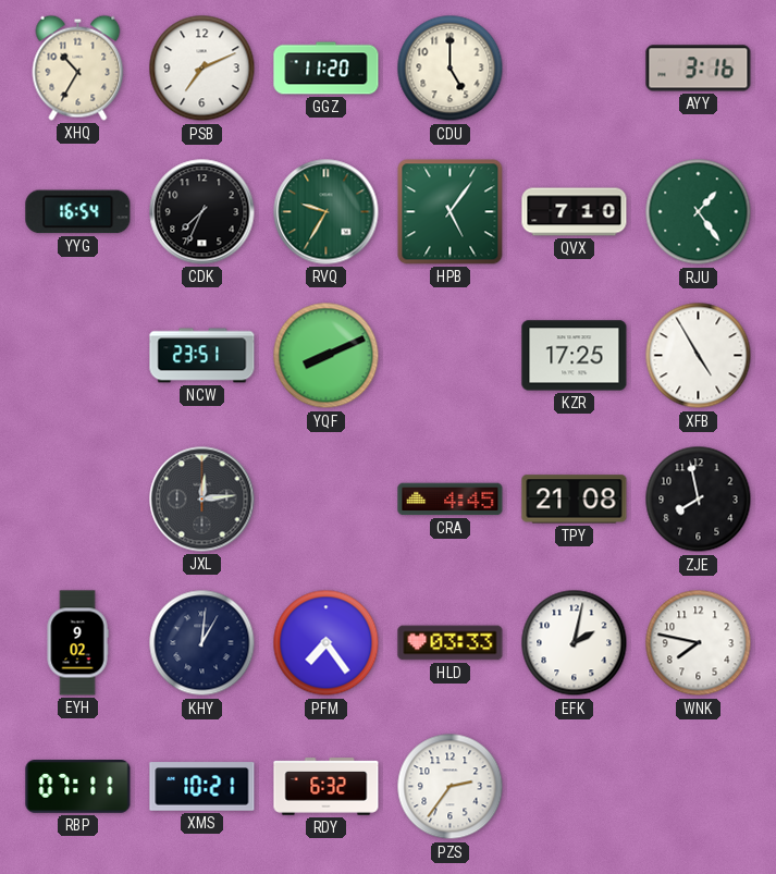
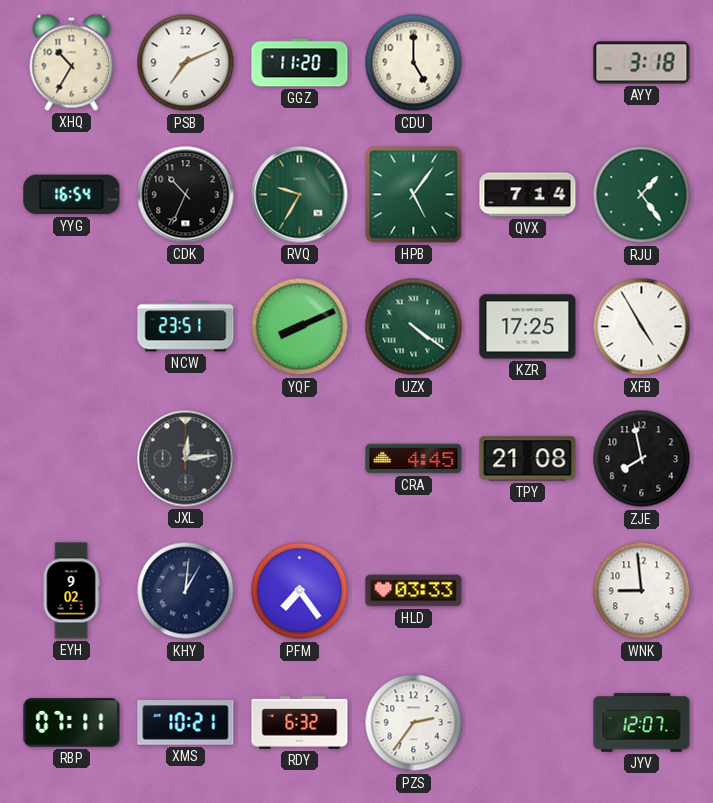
AYY: 3:16 -> 3:18 (642, 63)
CDK: 7:34 -> 10:34 (186, 195)
QVX: 7:10 -> 7:14 (528, 195)
UZX: none -> 4:21 (414, 327)
EFK: 2:02 -> none (575, 643)
WNK: 7:47 -> 8:59 (642, 591)
JYV: none -> 12:07 (642, 723)
